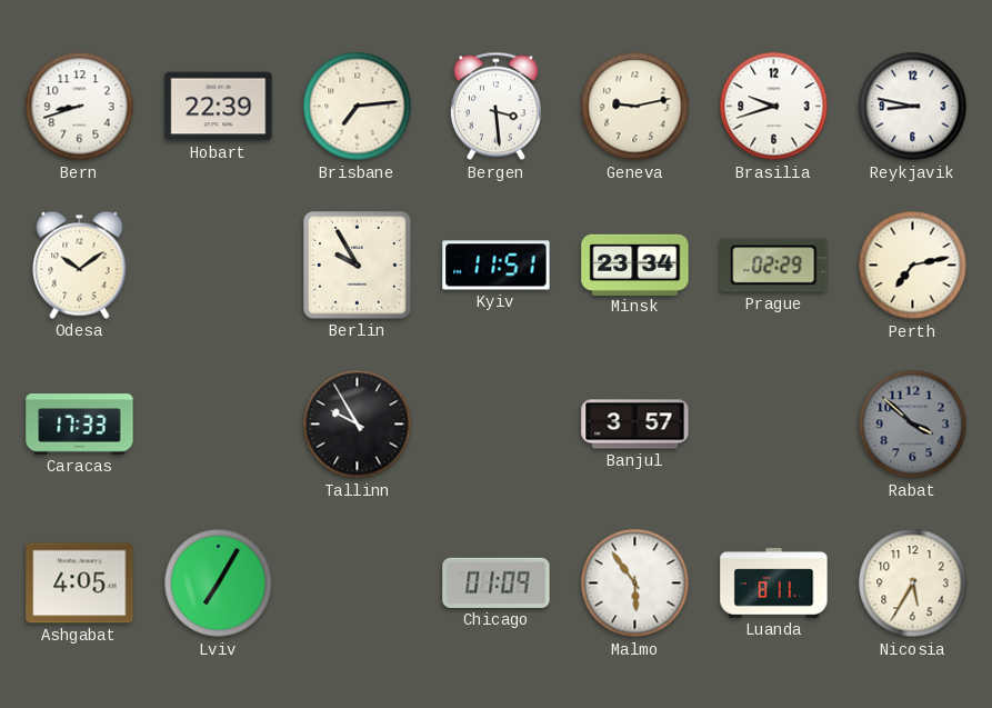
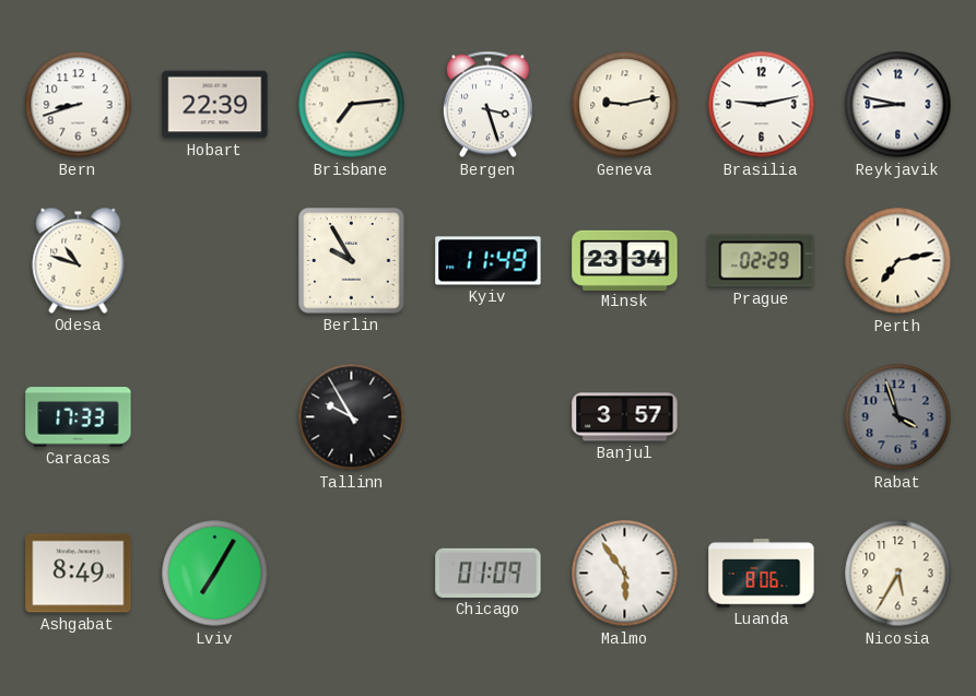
Bergen: 3:29 -> 3:27 (487, 105)
Brasilia: 9:42 -> 9:13 (762, 105)
Odesa: 10:09 -> 10:48 (79, 260)
Kyiv: 11:51 -> 11:49 (489, 261)
Rabat: 3:52 -> 3:57 (898, 417)
Ashgabat: 4:05 -> 8:49 (79, 574)
Luanda: 8:11 -> 8:06 (762, 574)
